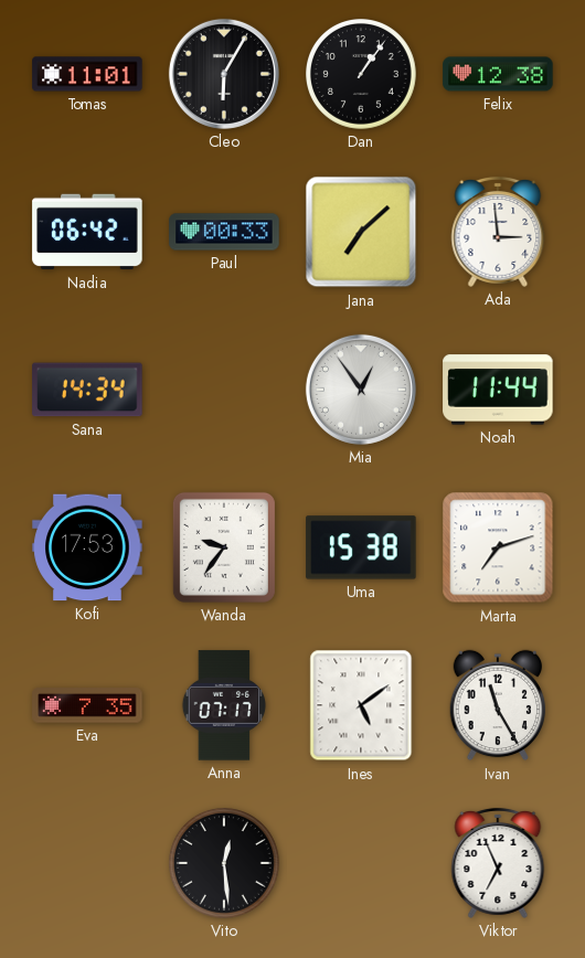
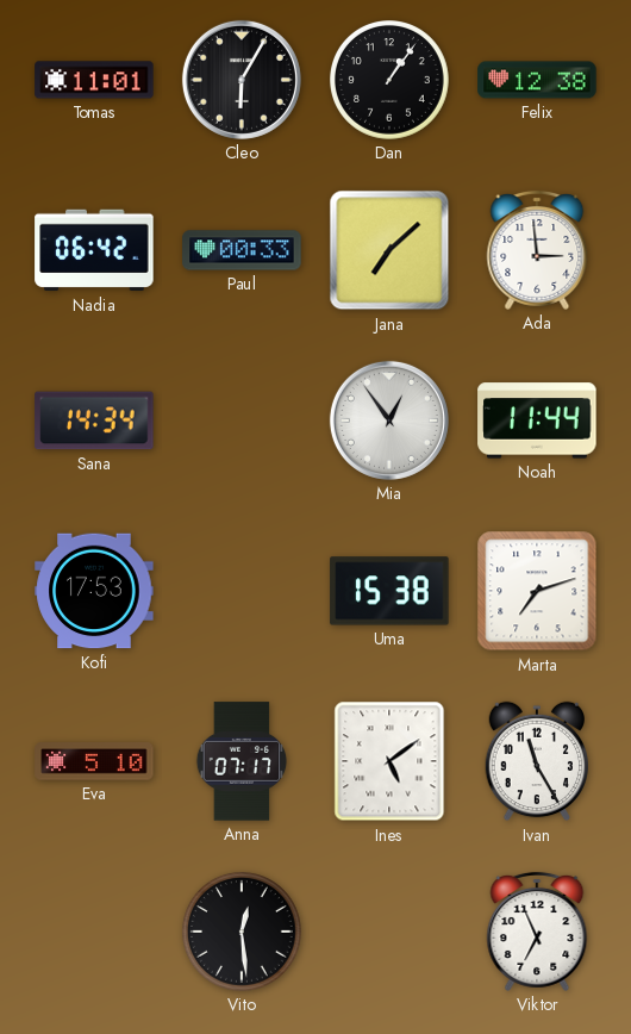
Wanda: 9:36 -> none (224, 547)
Eva: 7:35 -> 5:10 (94, 761)
